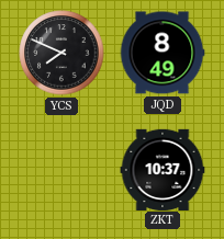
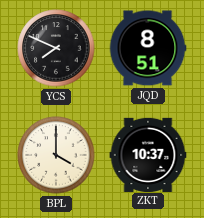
JQD: 8:49 -> 8:51 (148, 48)
BPL: none -> 4:00 (56, 155)
